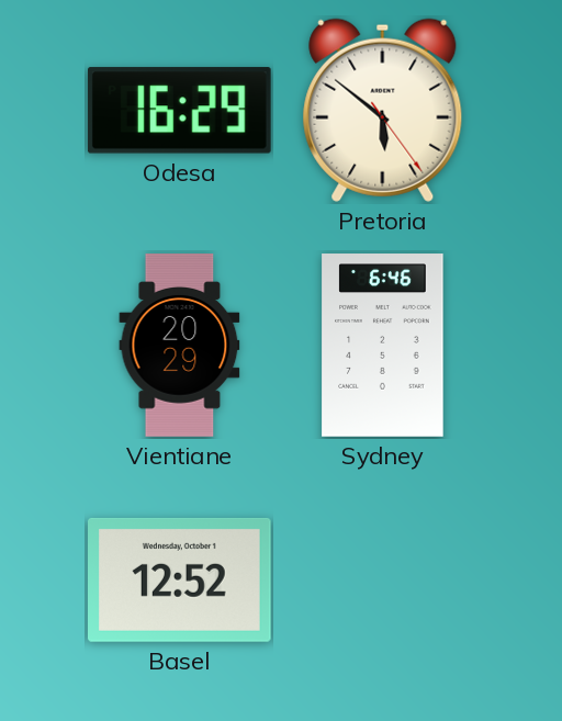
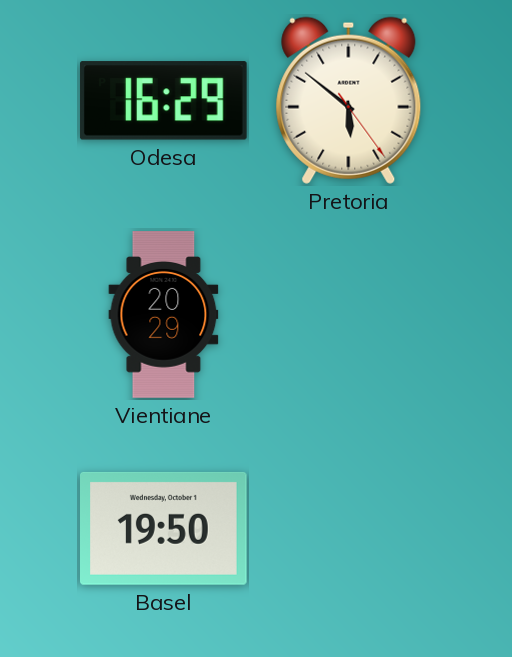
Sydney: 6:46 -> none (383, 346)
Basel: 12:52 -> 19:50 (164, 528)
